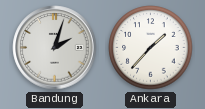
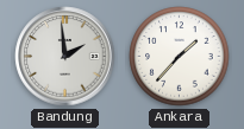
Bandung: 2:03 -> 1:59 (65, 57)
